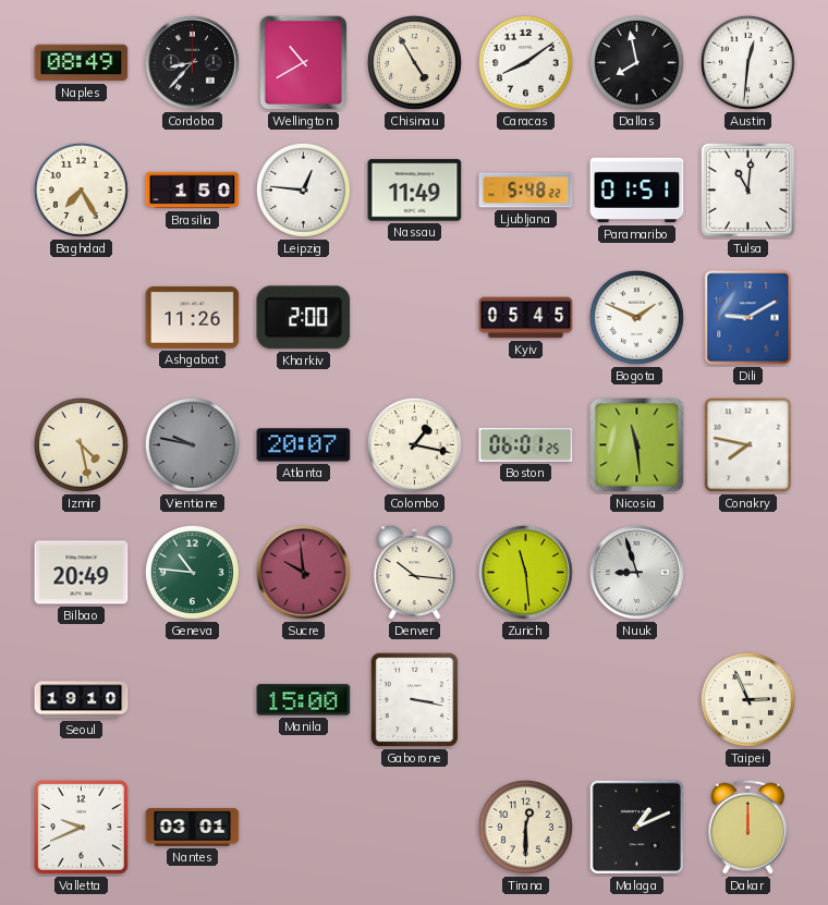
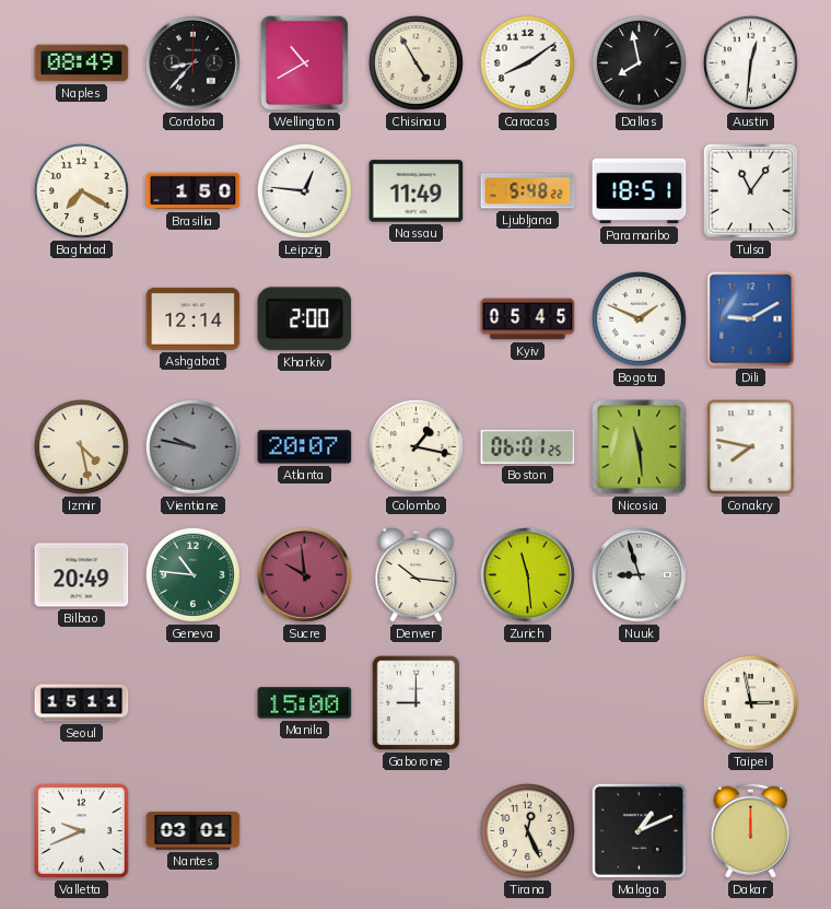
Baghdad: 7:25 -> 7:20 (81, 190)
Paramaribo: 01:51 -> 18:51 (640, 191)
Tulsa: 11:01 -> 11:06 (751, 191)
Ashgabat: 11:26 -> 12:14 (194, 318)
Seoul: 19:10 -> 15:11 (82, 703)
Gaborone: 3:17 -> 9:00 (417, 703)
Taipei: 2:56 -> 2:58 (750, 702)
Tirana: 12:30 -> 12:26 (527, 830)
